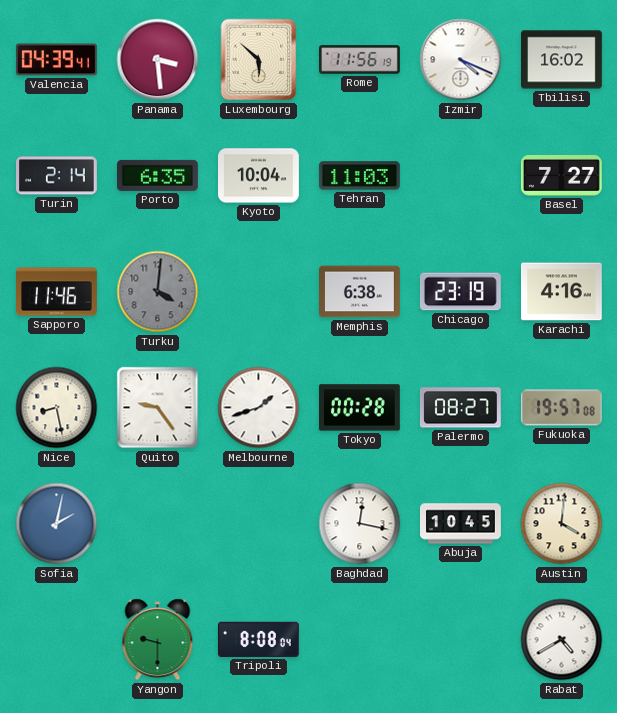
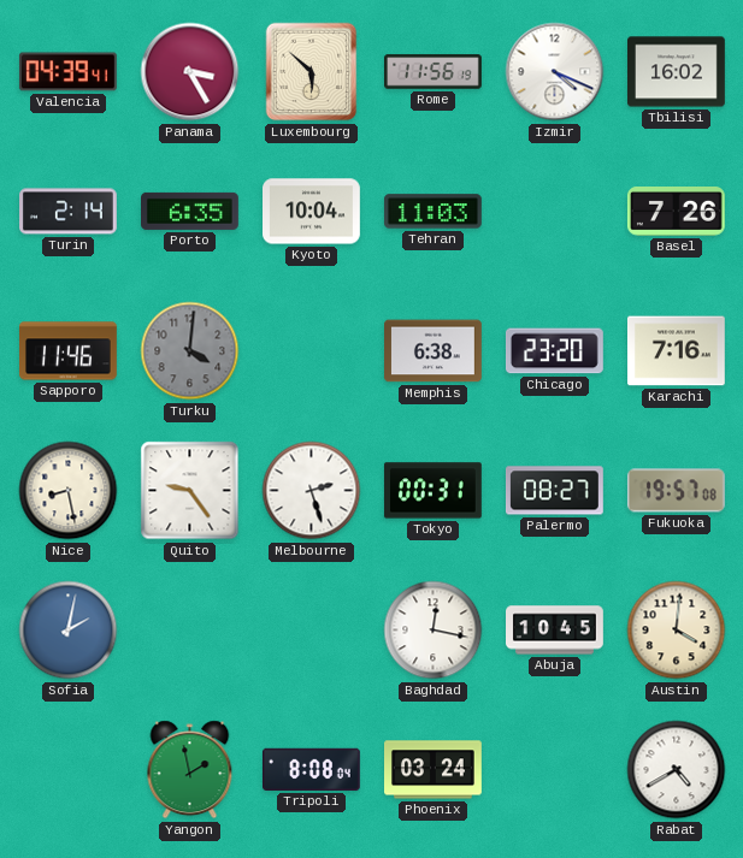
Panama: 3:29 -> 3:25 (190, 72)
Basel: 7:27 -> 7:26 (676, 212)
Chicago: 23:19 -> 23:20 (554, 351)
Karachi: 4:16 -> 7:16 (677, 351)
Melbourne: 1:42 -> 2:27 (312, 491)
Tokyo: 00:28 -> 00:31 (432, 491)
Yangon: 9:30 -> 1:58 (190, 770)
Phoenix: none -> 03:24 (434, 770)
